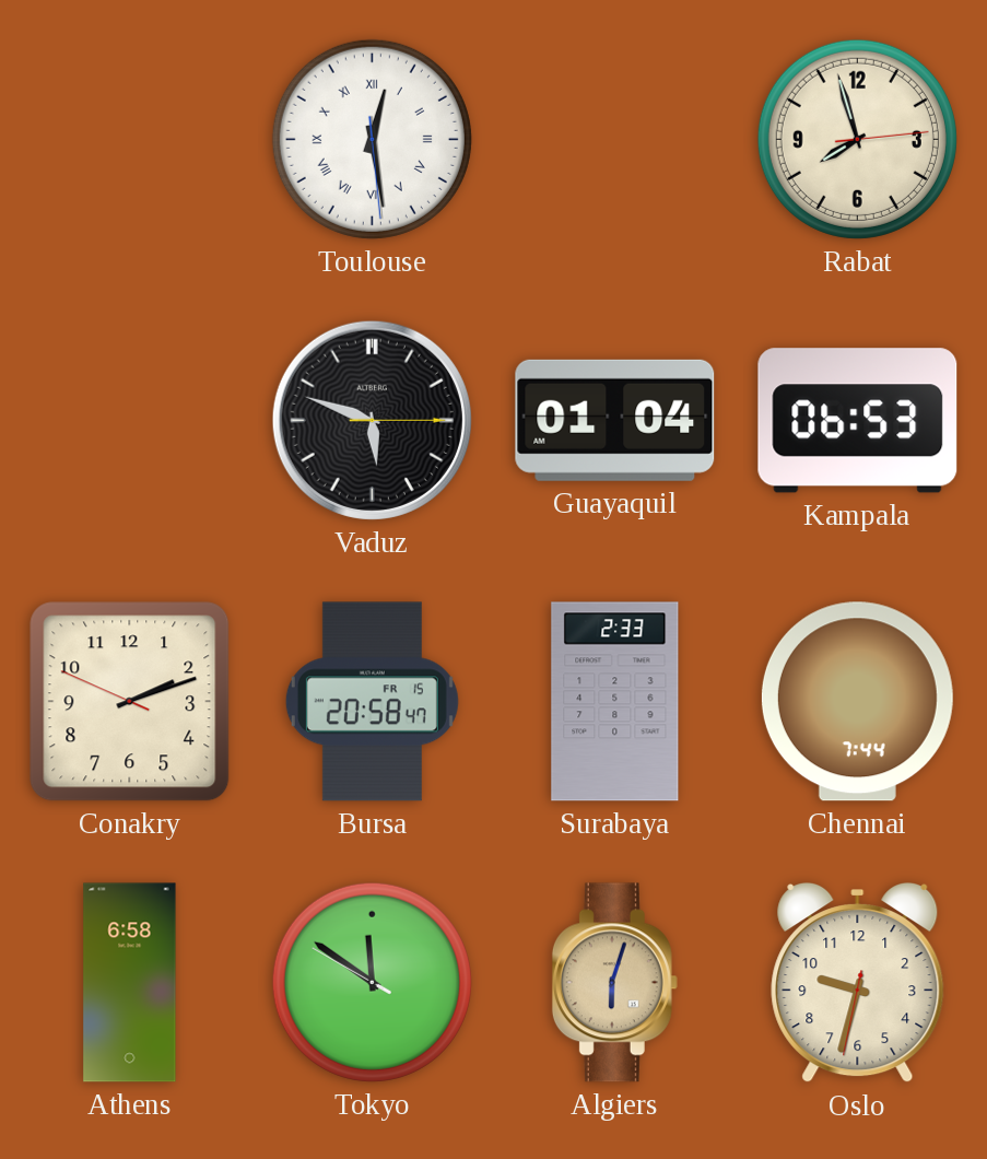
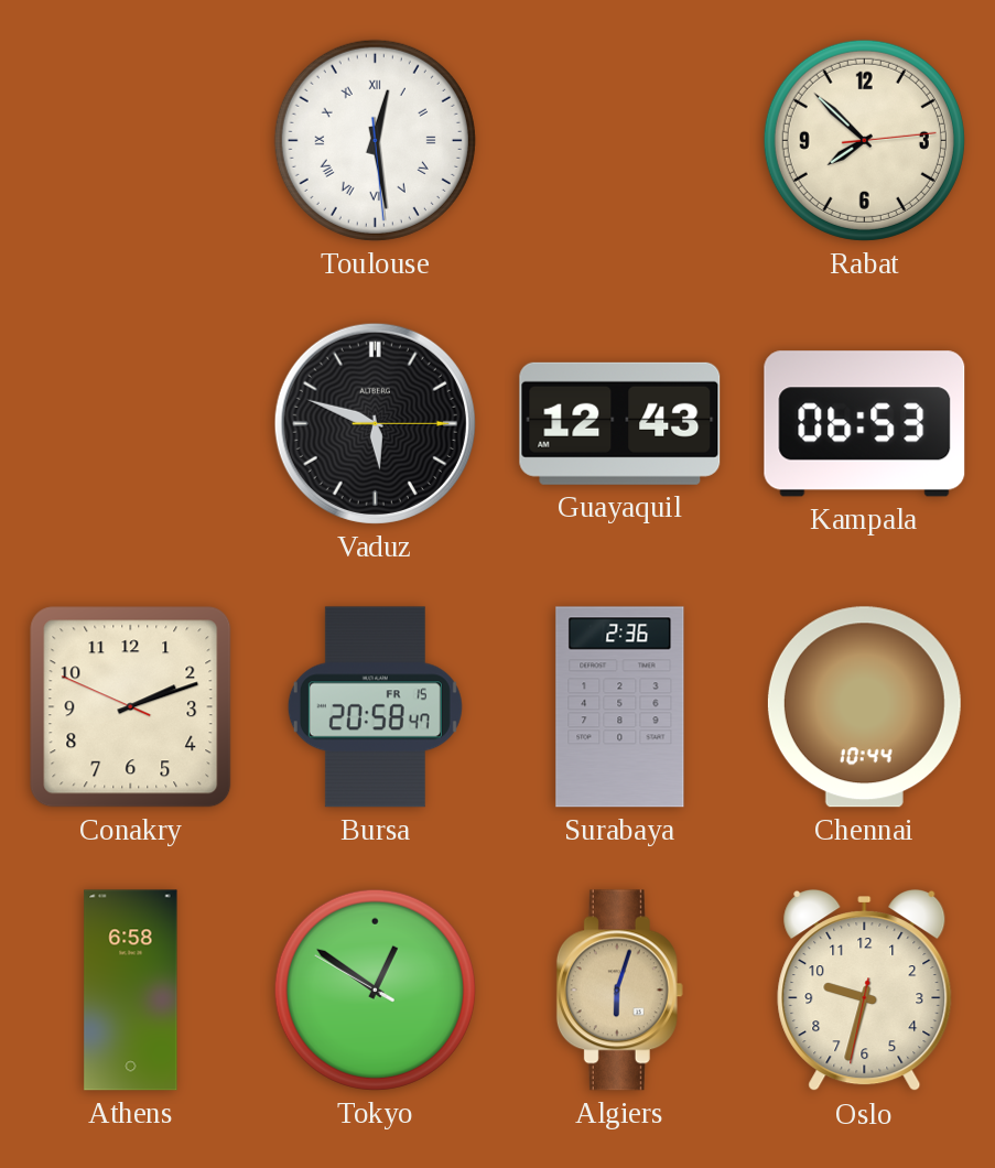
Rabat: 7:57 -> 7:52 (864, 140)
Guayaquil: 01:04 -> 12:43 (620, 423)
Surabaya: 2:33 -> 2:36 (620, 707)
Chennai: 7:44 -> 10:44 (864, 707)
Tokyo: 11:50 -> 12:50 (375, 989)
